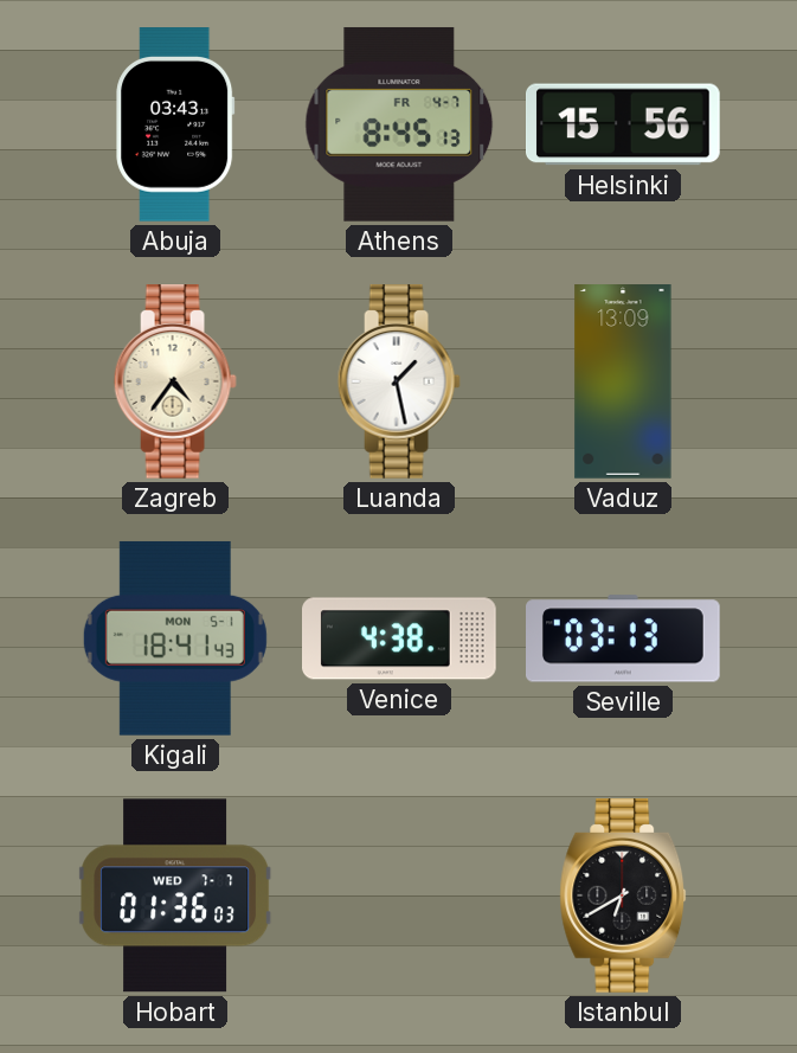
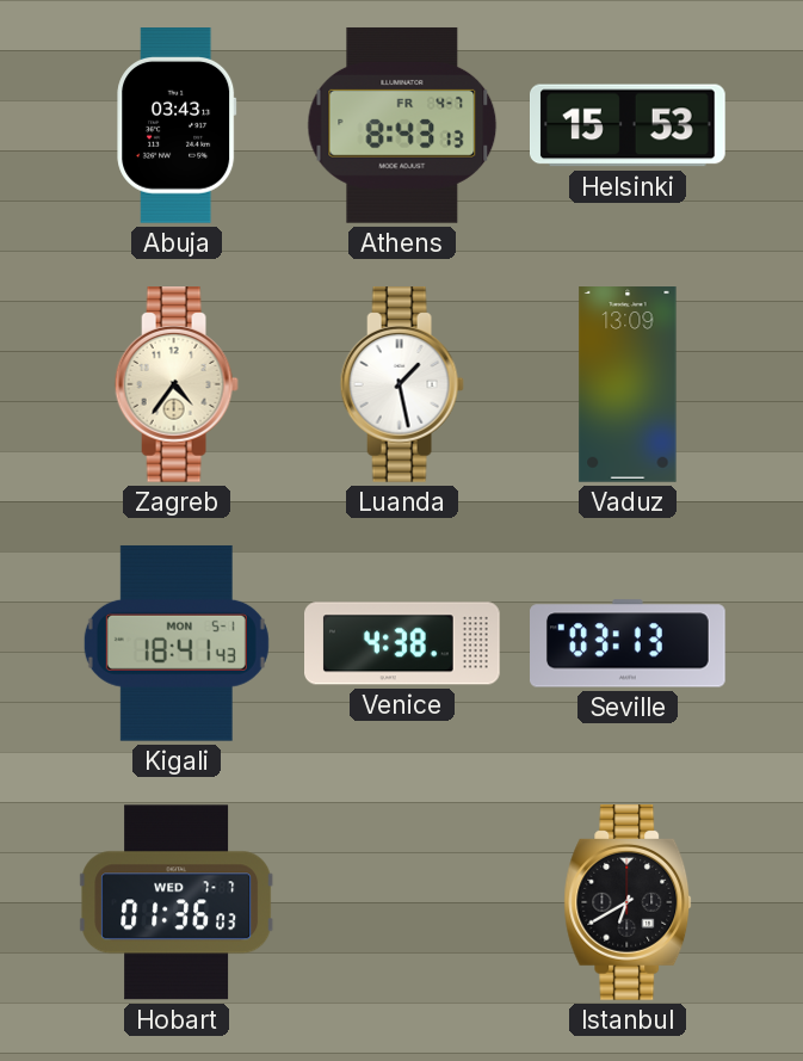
Athens: 8:45 -> 8:43 (402, 125)
Helsinki: 15:56 -> 15:53 (629, 125)
